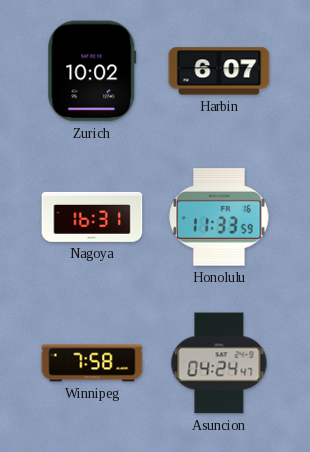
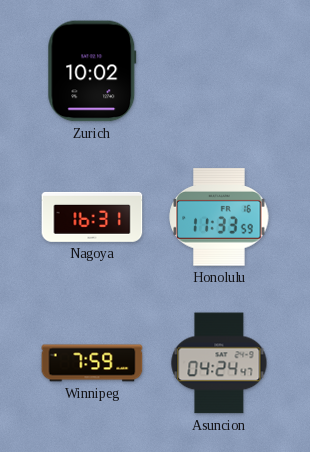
Harbin: 6:07 -> none (219, 71)
Winnipeg: 7:58 -> 7:59 (92, 363)
